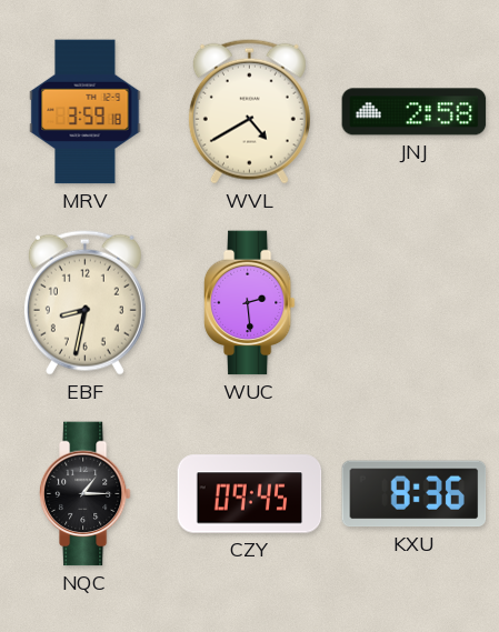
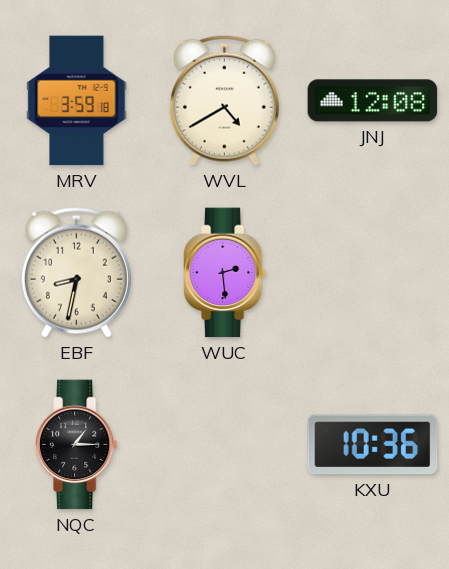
JNJ: 2:58 -> 12:08 (373, 101)
CZY: 09:45 -> none (250, 494)
KXU: 8:36 -> 10:36 (373, 445)
